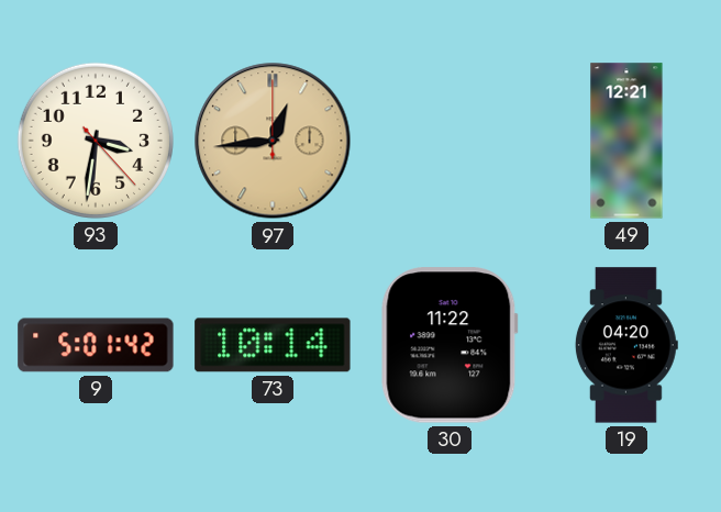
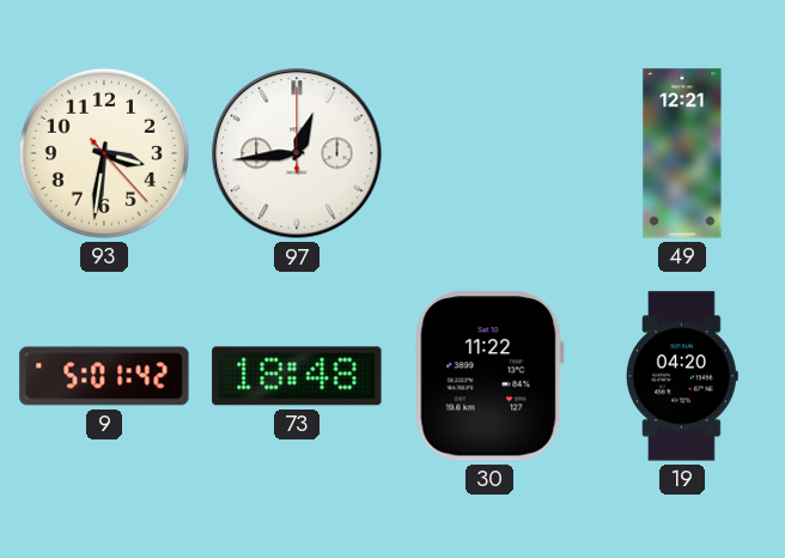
97 dial: champagne -> white (297, 153)
73: 10:14 -> 18:48 (297, 376)
